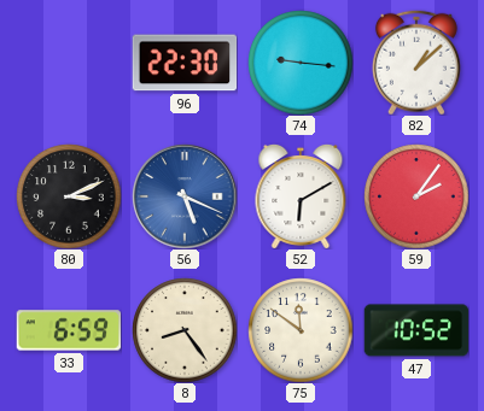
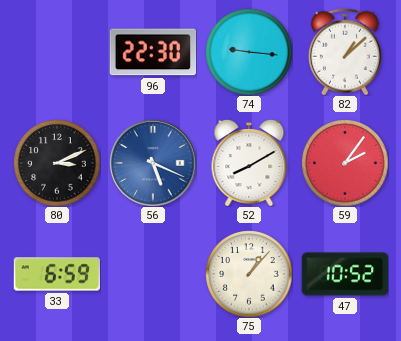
52: 6:10 -> 8:10 (249, 163)
8: 8:24 -> none (185, 330)
75: 11:51 -> 1:07 (249, 274)
